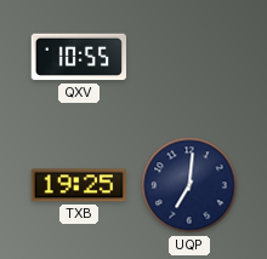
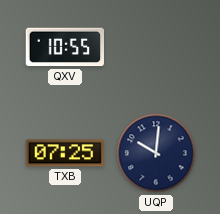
TXB: 19:25 -> 07:25 (65, 153)
UQP: 7:01 -> 10:01 (156, 153)
